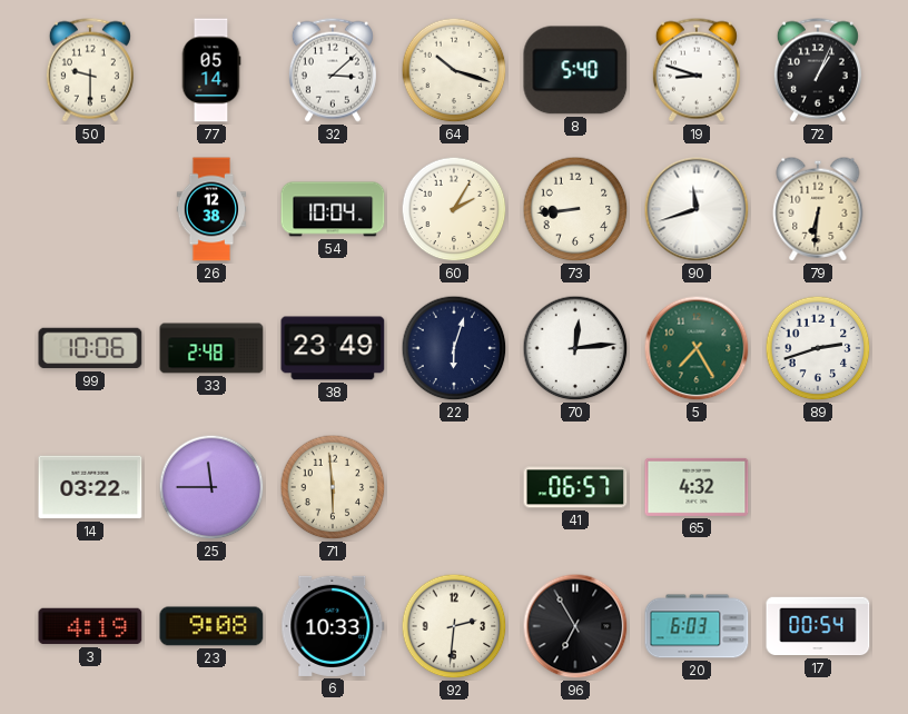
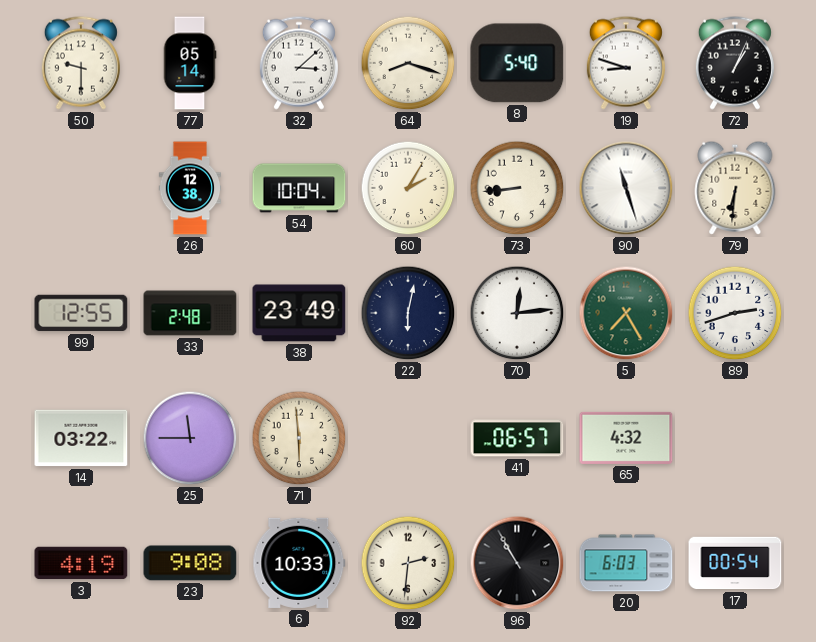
64: 10:18 -> 8:18 (408, 63)
90: 11:42 -> 11:27 (626, 188)
99: 10:06 -> 12:55 (81, 313)
22: 6:03 -> 6:02 (408, 313)
96: 6:55 -> 10:55 (517, 563)
